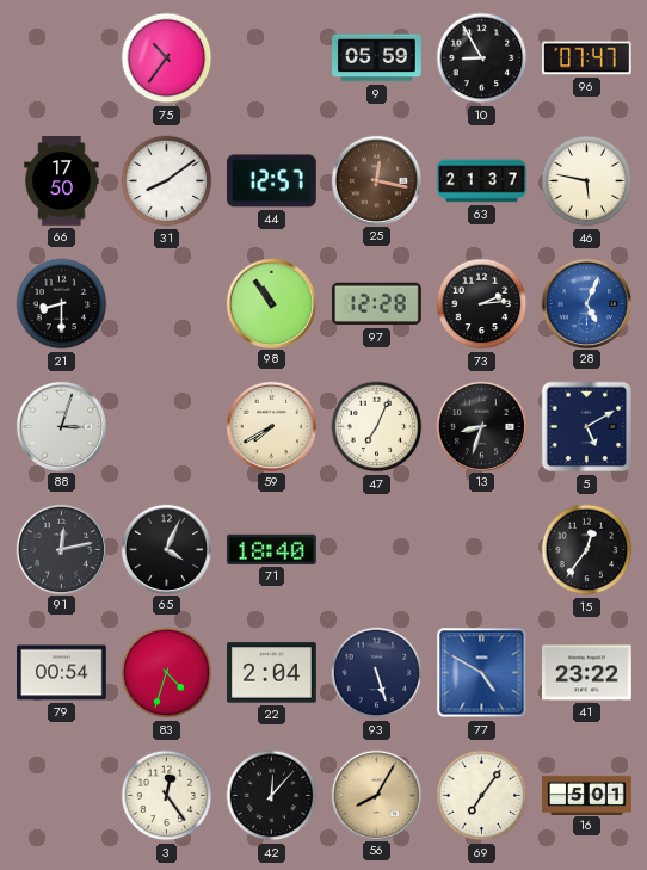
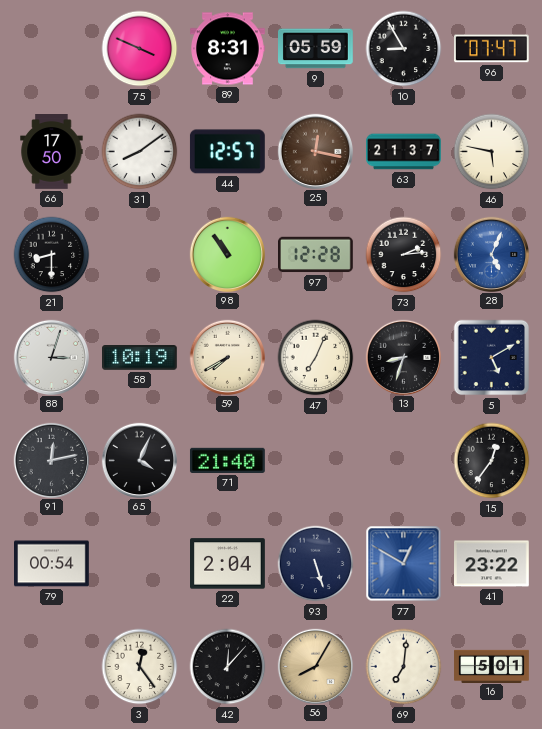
75: 10:36 -> 3:49 (140, 49)
89: none -> 8:31 (228, 49)
58: none -> 10:19 (140, 358)
71: 18:40 -> 21:40 (227, 460)
83: 4:33 -> none (167, 673)
77: 4:50 -> 12:50 (404, 564)
69: 7:06 -> 7:01 (404, 667)
